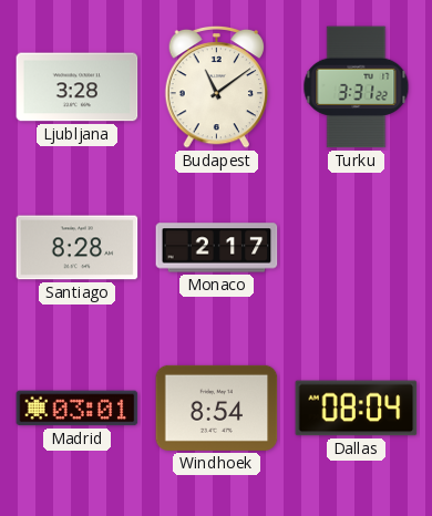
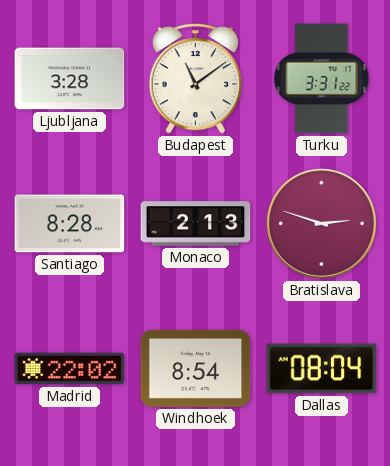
Monaco: 2:17 -> 2:13 (196, 224)
Bratislava: none -> 2:48 (322, 224)
Madrid: 03:01 -> 22:02 (70, 369)
